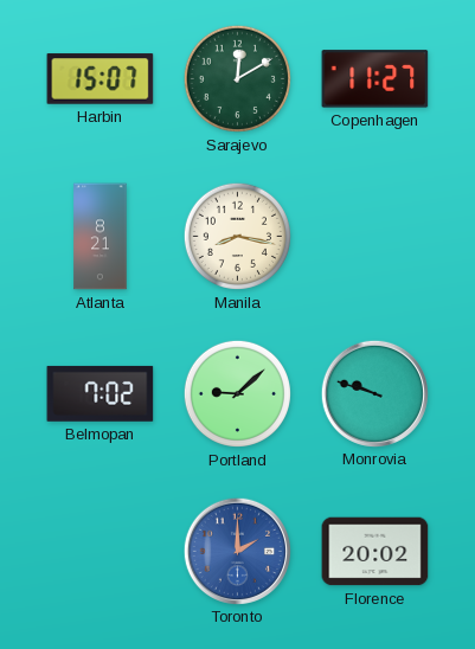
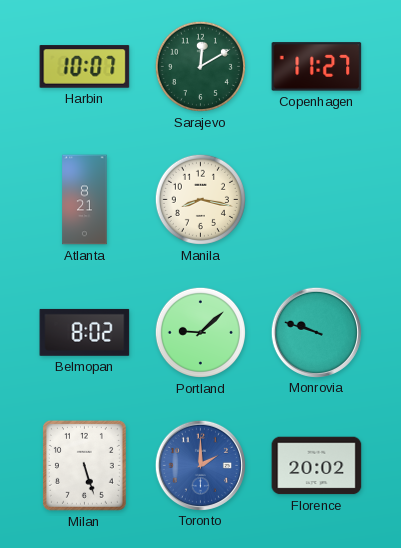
Harbin: 15:07 -> 10:07 (85, 67)
Belmopan: 7:02 -> 8:02 (85, 332)
Milan: none -> 5:27 (84, 465)
